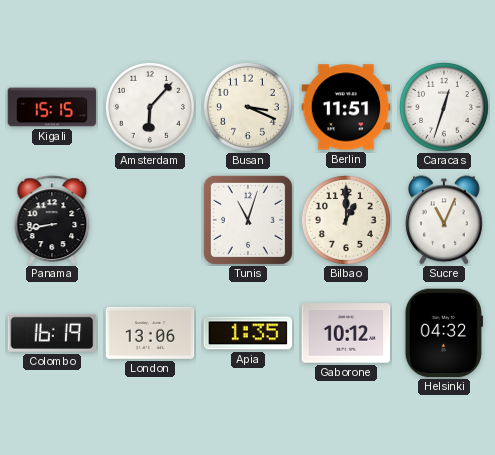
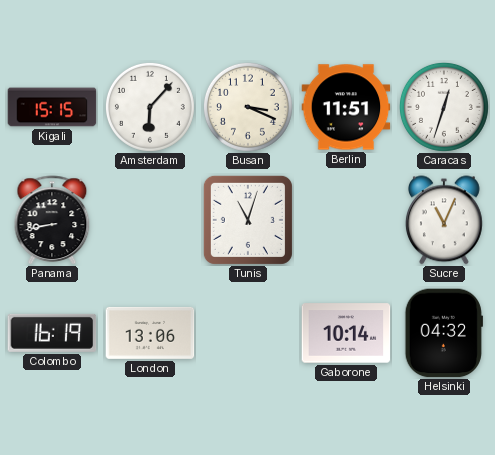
Bilbao: 1:00 -> none (346, 220)
Apia: 1:35 -> none (248, 333)
Gaborone: 10:12 -> 10:14 (346, 333)
